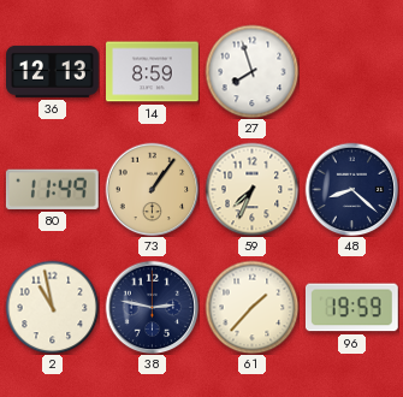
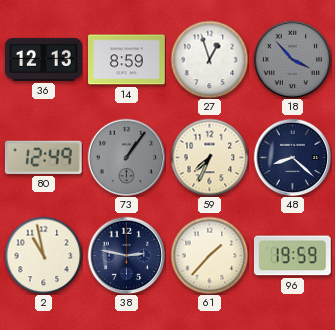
27: 7:57 -> 12:57 (209, 59)
18: none -> 3:53 (292, 59)
80: 11:49 -> 12:49 (43, 157)
73 dial: champagne -> grey (126, 157)
